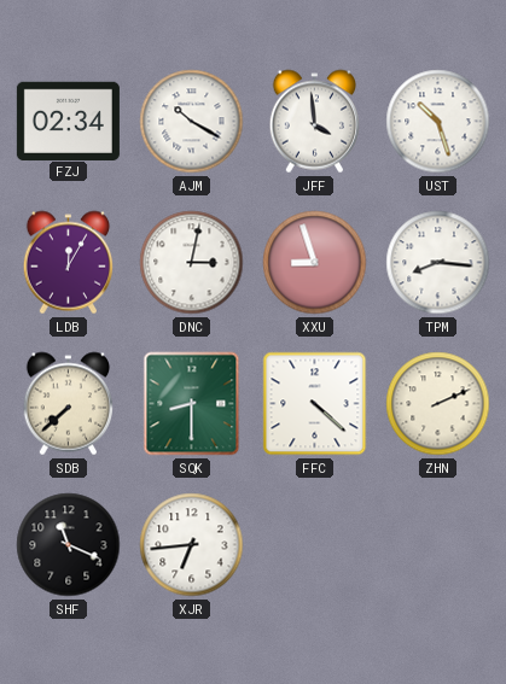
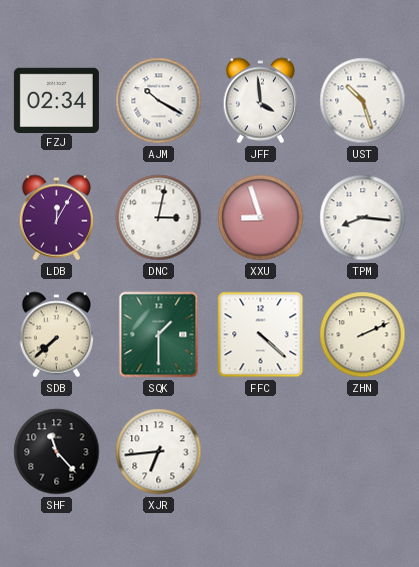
SQK: 8:30 -> 1:30 (159, 335)
SHF: 11:19 -> 11:23 (57, 452)
